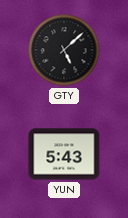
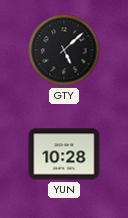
YUN: 5:43 -> 10:28 (64, 154)
